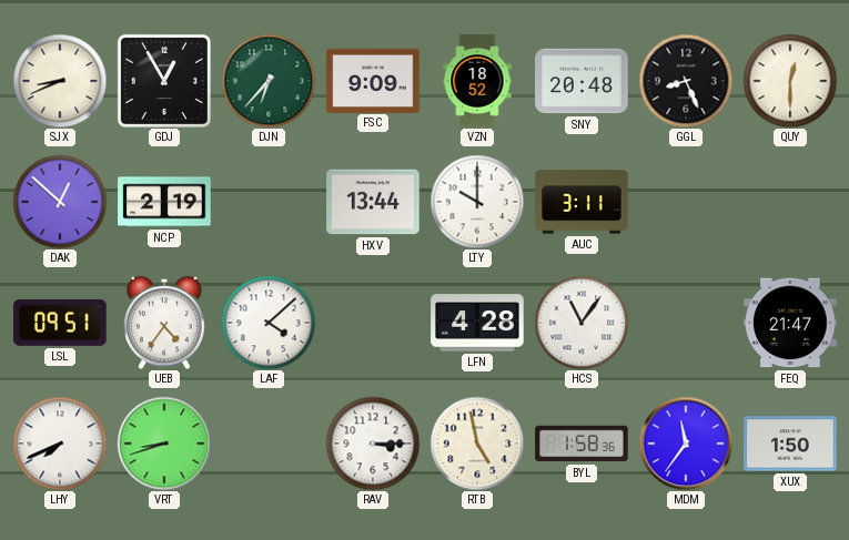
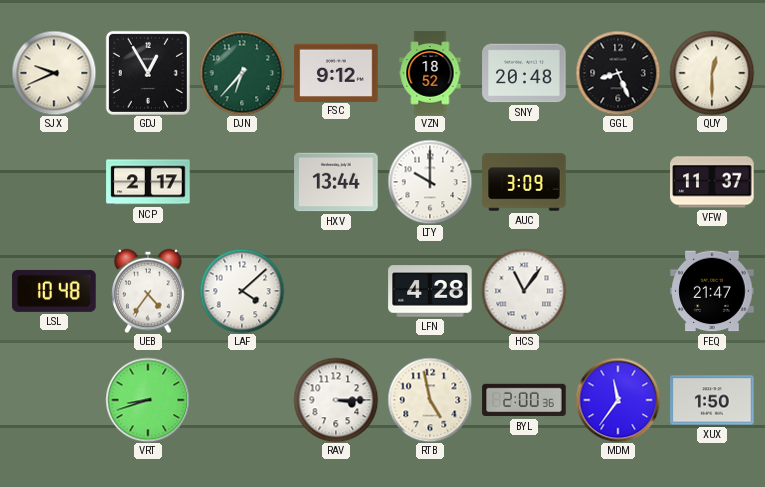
SJX: 8:41 -> 9:41 (54, 73)
FSC: 9:09 -> 9:12 (336, 72)
DAK: 12:52 -> none (60, 202)
NCP: 2:19 -> 2:17 (148, 182)
AUC: 3:11 -> 3:09 (524, 182)
VFW: none -> 11:37 (712, 182)
LSL: 09:51 -> 10:48 (54, 291)
LHY: 7:41 -> none (60, 444)
BYL: 1:58 -> 2:00 (524, 400)
